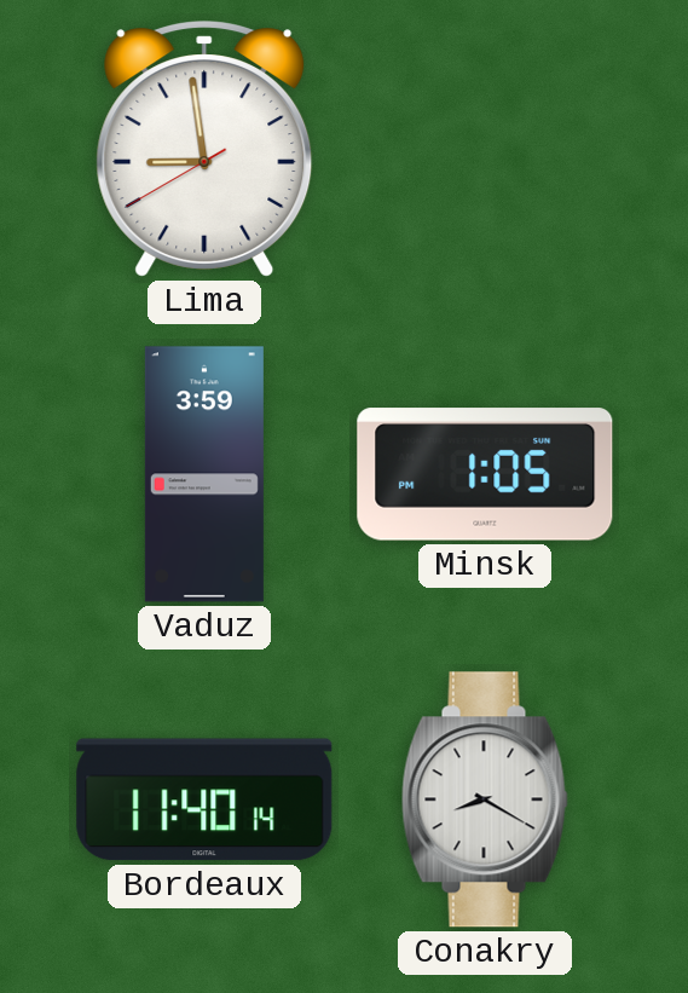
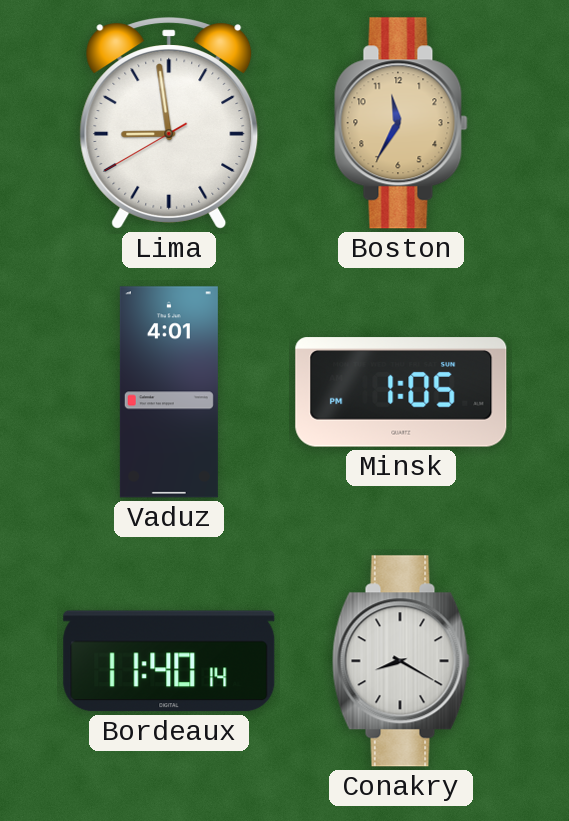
Boston: none -> 11:35 (401, 123)
Vaduz: 3:59 -> 4:01 (169, 392)
